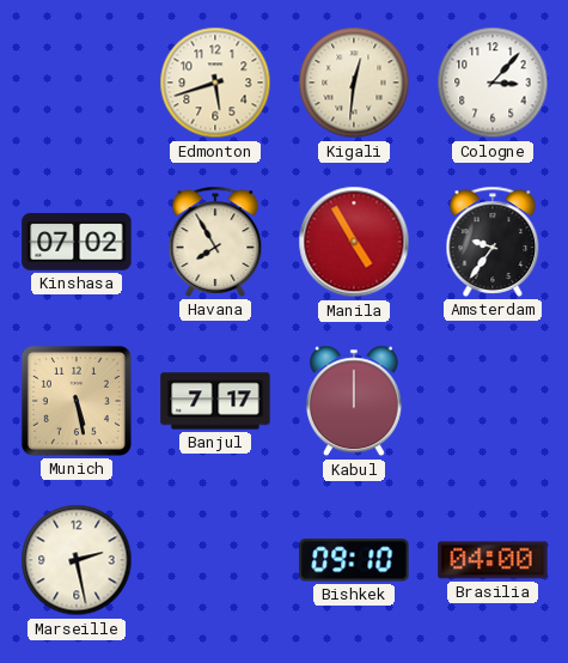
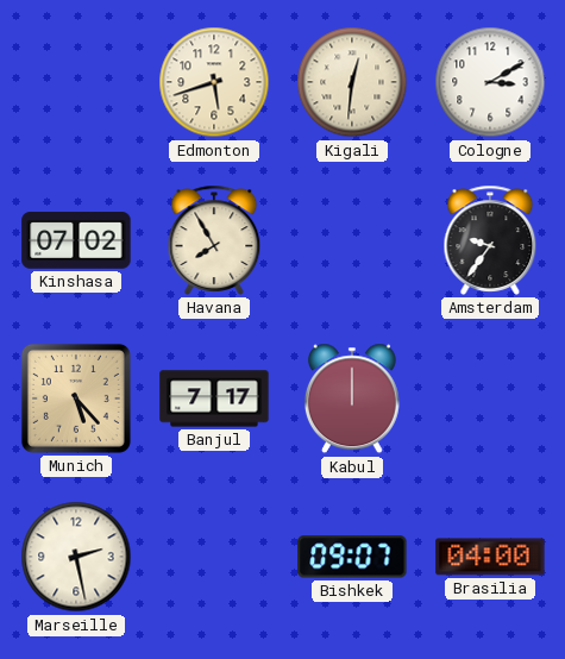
Cologne: 3:07 -> 3:10 (490, 82)
Manila: 4:55 -> none (354, 242)
Munich: 5:28 -> 5:23 (76, 398)
Bishkek: 09:10 -> 09:07 (352, 557)
